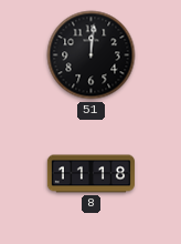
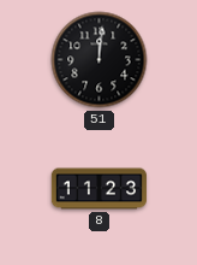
8: 11:18 -> 11:23 (98, 189)
